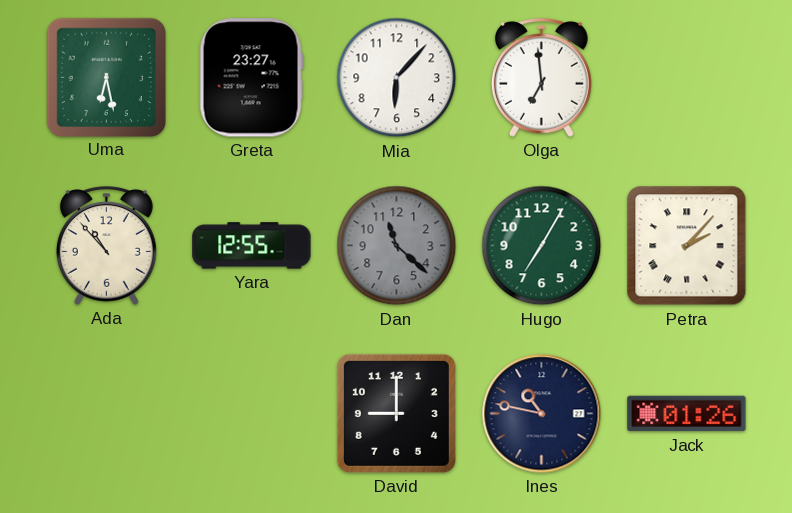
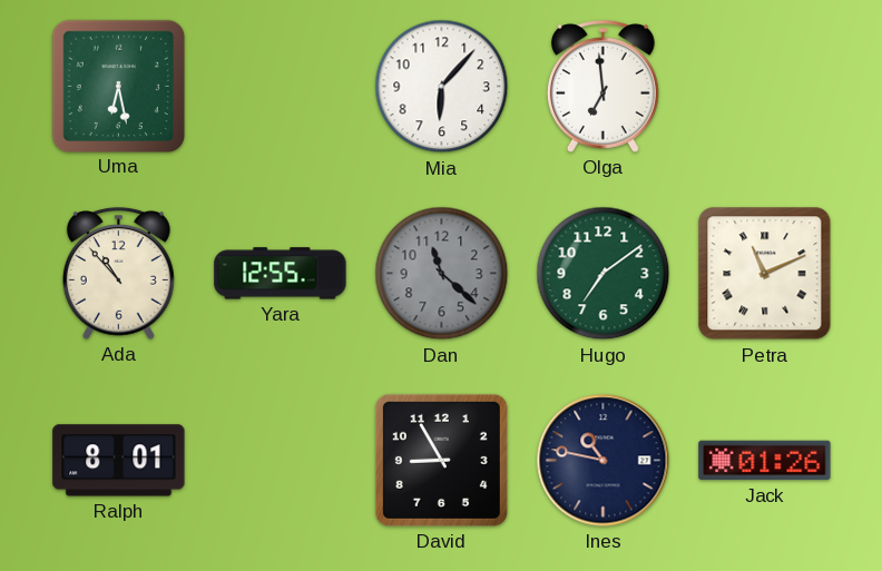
Greta: 23:27 -> none (251, 78)
Hugo: 7:05 -> 7:09 (604, 274)
Petra: 2:07 -> 11:11 (765, 274)
Ralph: none -> 8:01 (119, 461)
David: 9:00 -> 8:55 (441, 460)
